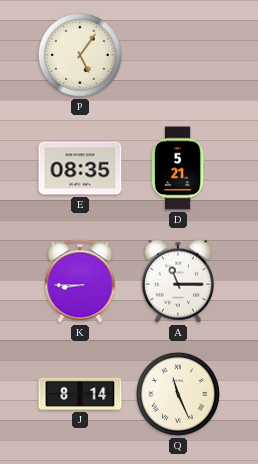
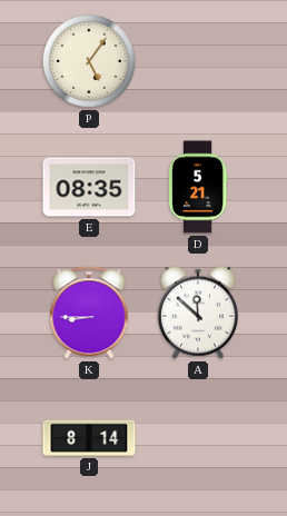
A: 11:15 -> 11:52 (198, 312)
Q: 11:26 -> none (178, 394)
